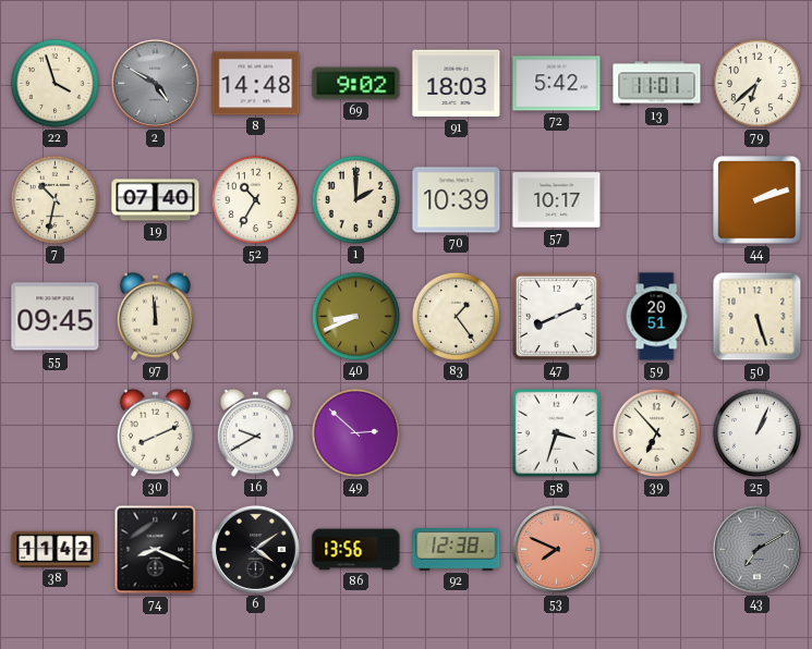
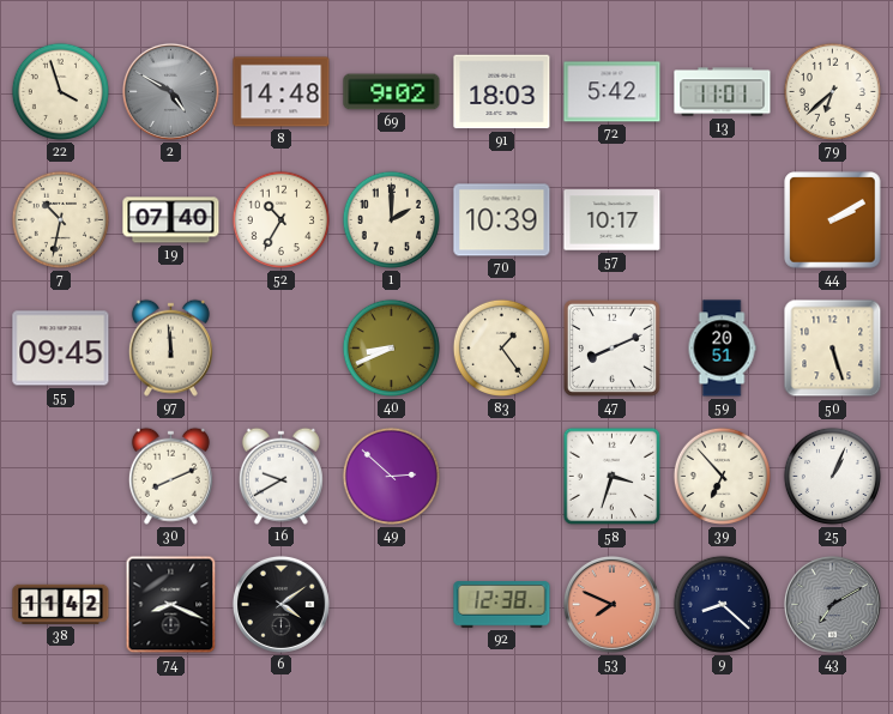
44: 2:12 -> 2:10 (833, 220)
86: 13:56 -> none (356, 550)
9: none -> 8:22 (722, 604)
